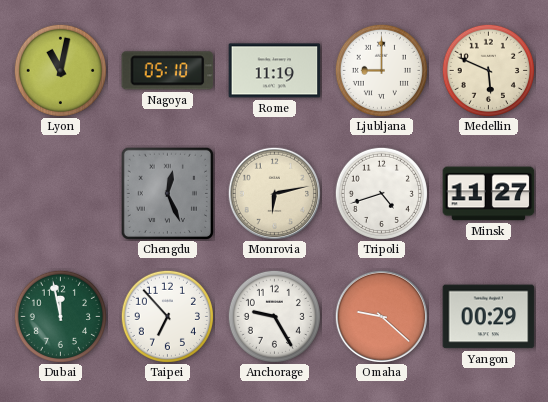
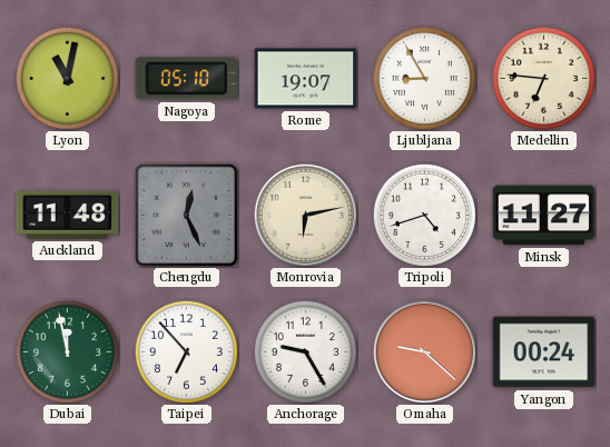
Rome: 11:19 -> 19:07 (306, 79)
Ljubljana: 9:00 -> 8:55 (424, 78)
Medellin: 5:49 -> 6:46 (543, 78)
Auckland: none -> 11:48 (68, 215)
Yangon: 00:29 -> 00:24 (544, 352)
